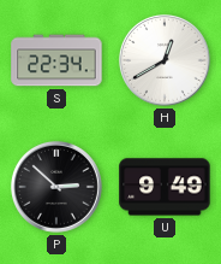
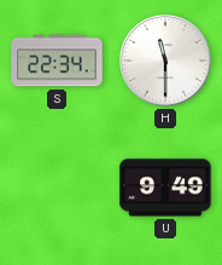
H: 12:40 -> 11:30 (165, 61)
P: 2:52 -> none (56, 187)
